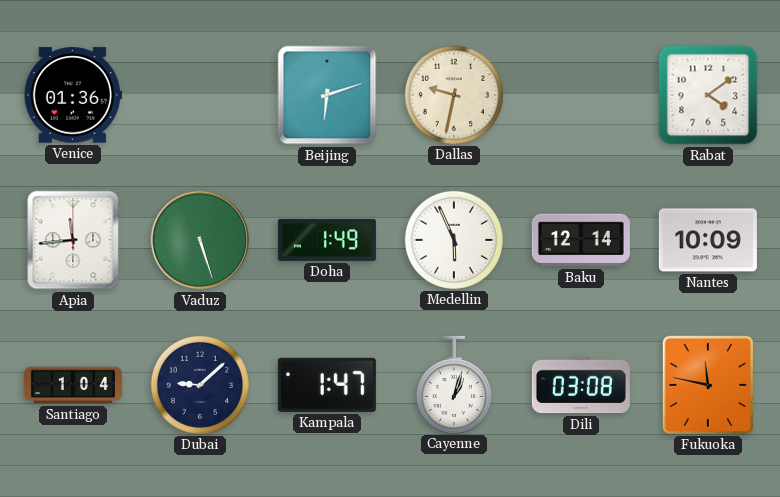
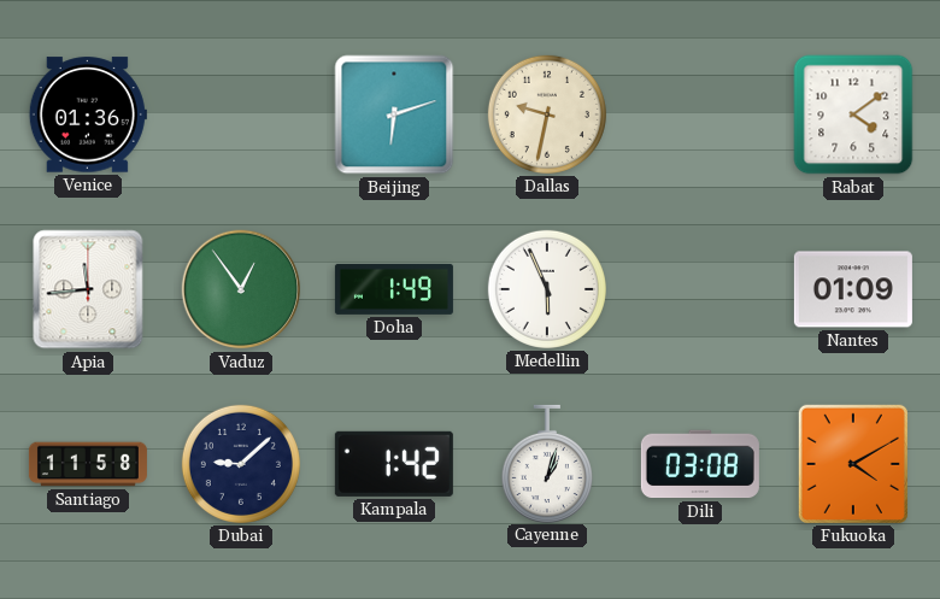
Vaduz: 5:27 -> 12:54 (241, 289)
Baku: 12:14 -> none (581, 240)
Nantes: 10:09 -> 01:09 (853, 289)
Santiago: 1:04 -> 11:58 (88, 464)
Kampala: 1:47 -> 1:42 (394, 464)
Fukuoka: 11:47 -> 4:10 (853, 464)
